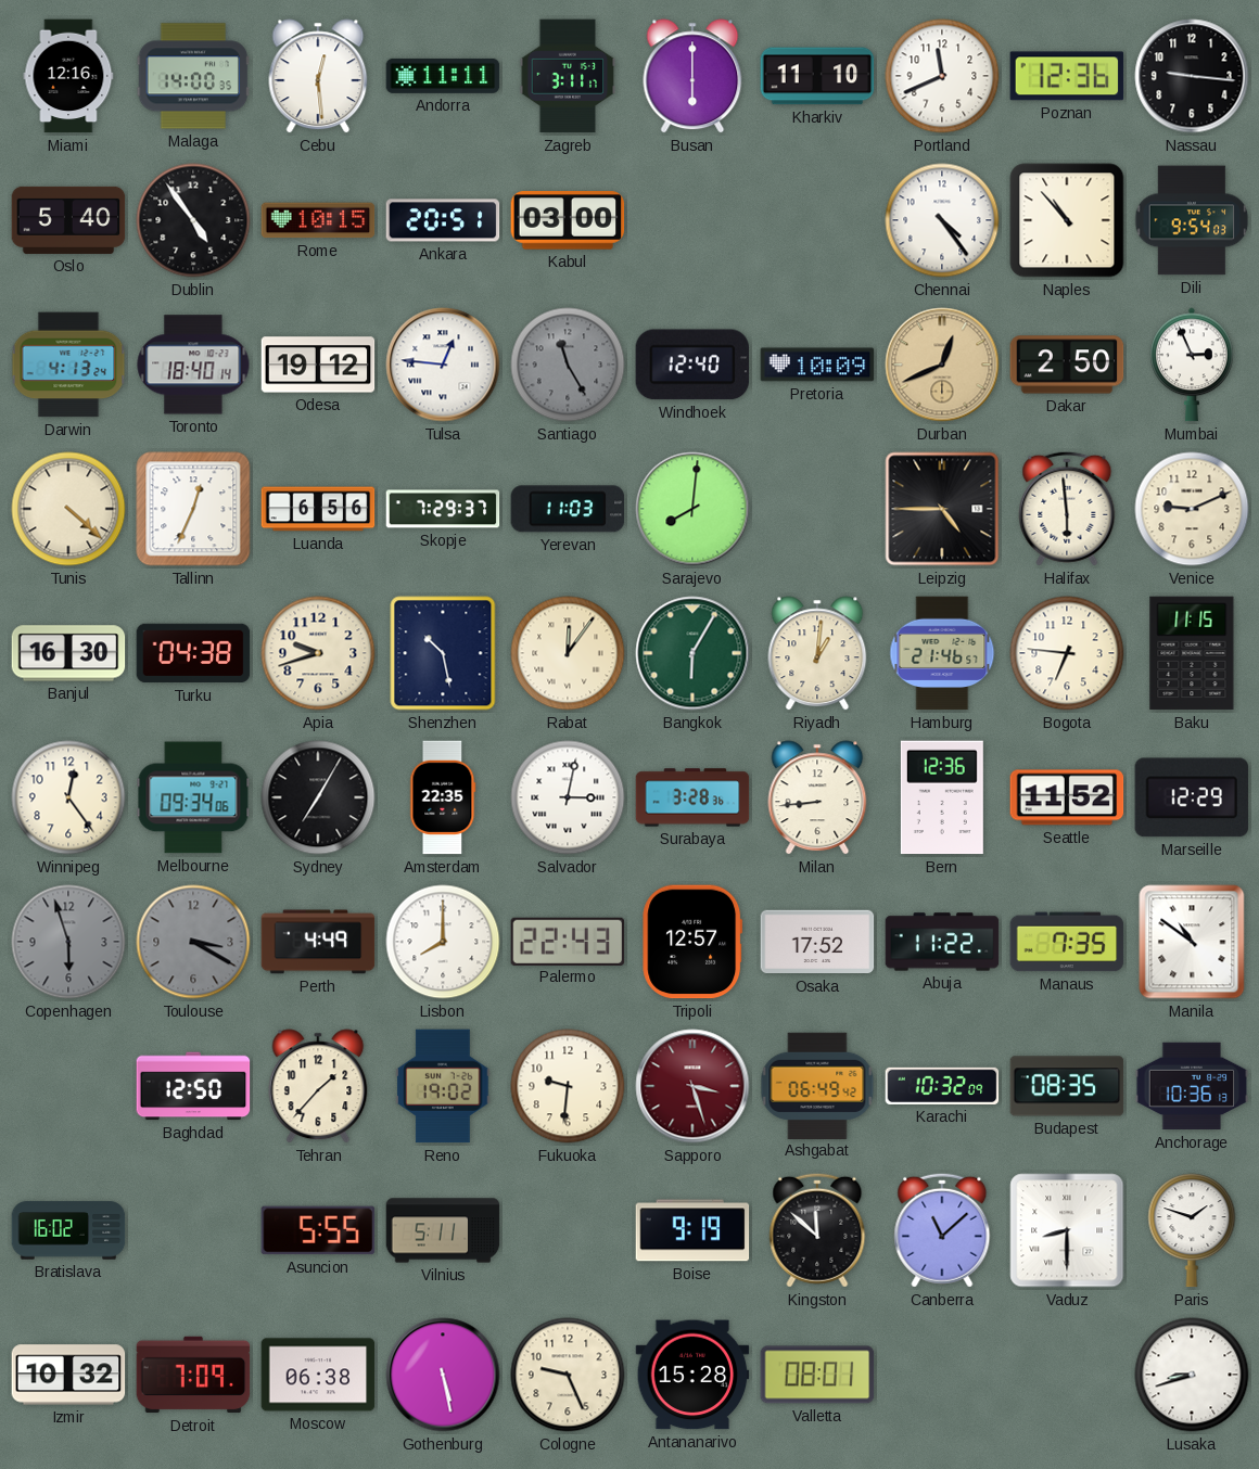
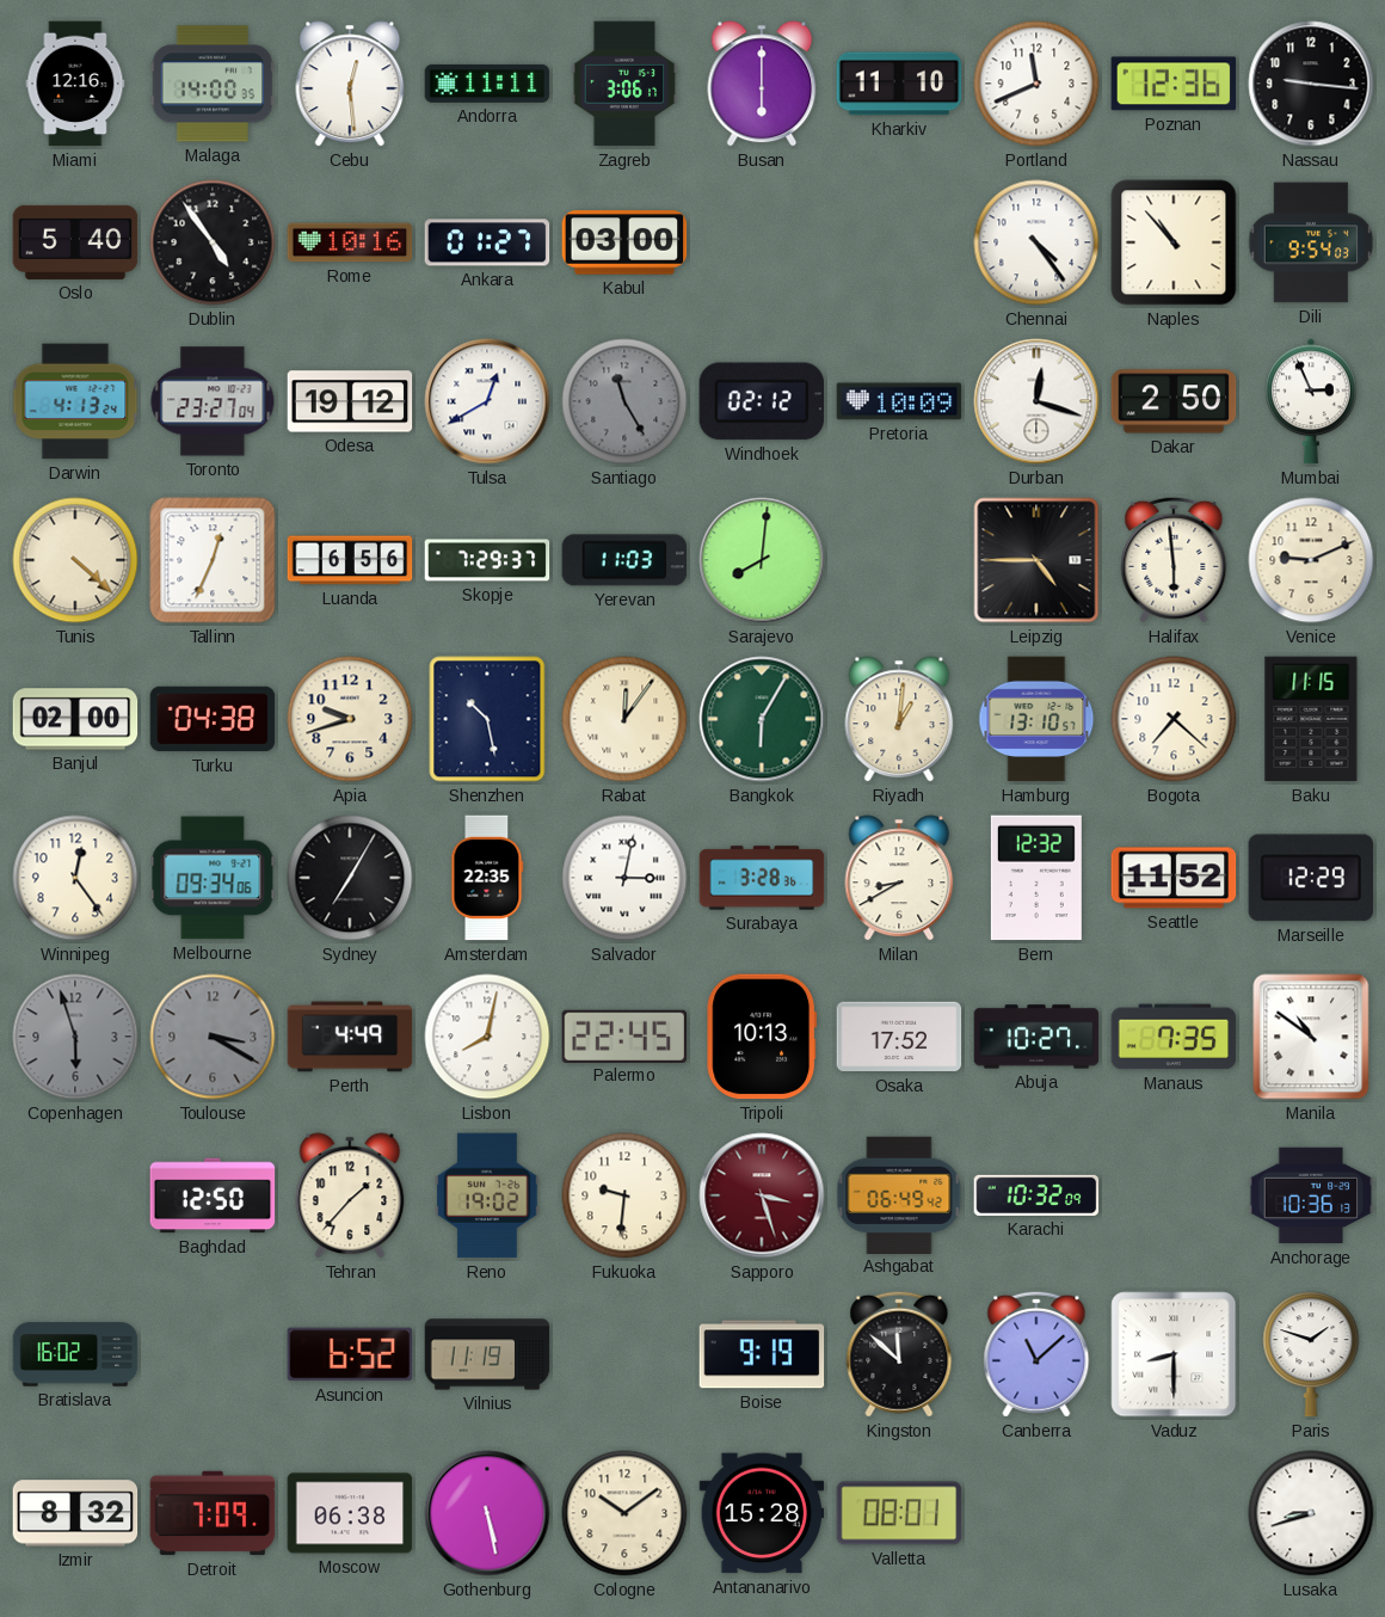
Zagreb: 3:11 -> 3:06 (624, 84)
Rome: 10:15 -> 10:16 (350, 242)
Ankara: 20:51 -> 01:27 (487, 242)
Toronto: 18:40 -> 23:27 (213, 401)
Tulsa: 12:46 -> 12:40 (487, 401)
Windhoek: 12:40 -> 02:12 (762, 401)
Durban: 12:41 -> 12:18 (1036, 401)
Durban dial: champagne -> white (1036, 401)
Banjul: 16:30 -> 02:00 (75, 719)
Hamburg: 21:46 -> 13:10 (1036, 719)
Bogota: 6:46 -> 7:22 (1174, 719)
Milan: 8:44 -> 8:40 (899, 878)
Bern: 12:36 -> 12:32 (1036, 878)
Lisbon: 8:00 -> 8:02 (487, 1037)
Palermo: 22:43 -> 22:45 (624, 1035)
Tripoli: 12:57 -> 10:13 (762, 1037)
Abuja: 11:22 -> 10:27 (1036, 1037)
Budapest: 08:35 -> none (1067, 1086)
Asuncion: 5:55 -> 6:52 (350, 1354)
Vilnius: 5:11 -> 11:19 (487, 1354)
Izmir: 10:32 -> 8:32 (75, 1513)
Cologne: 9:26 -> 10:09 (624, 1513)
